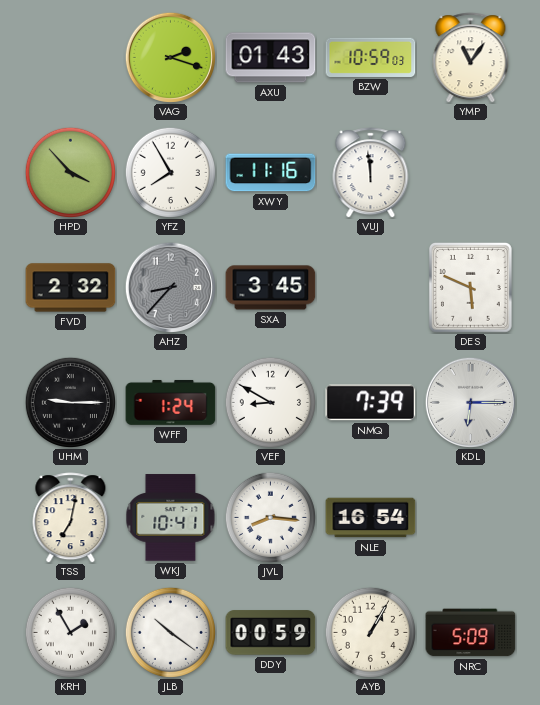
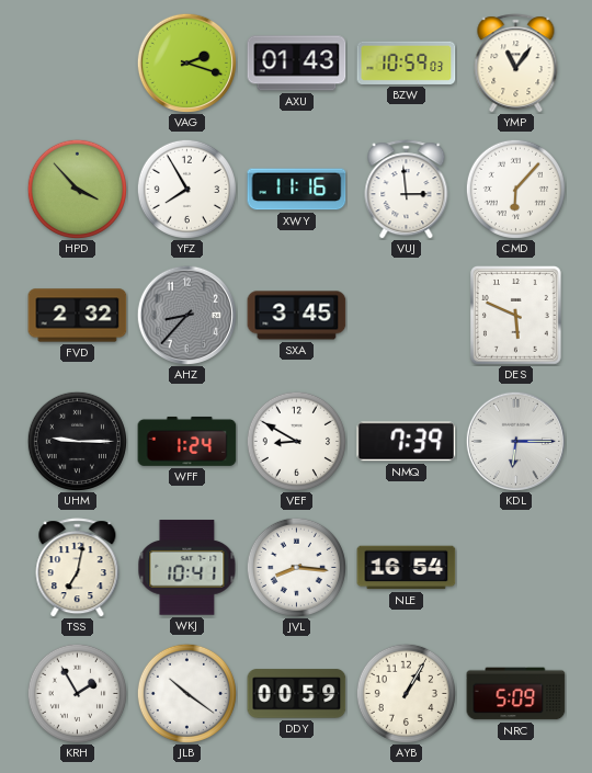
VUJ: 11:59 -> 2:59 (407, 190)
CMD: none -> 6:07 (515, 189)
